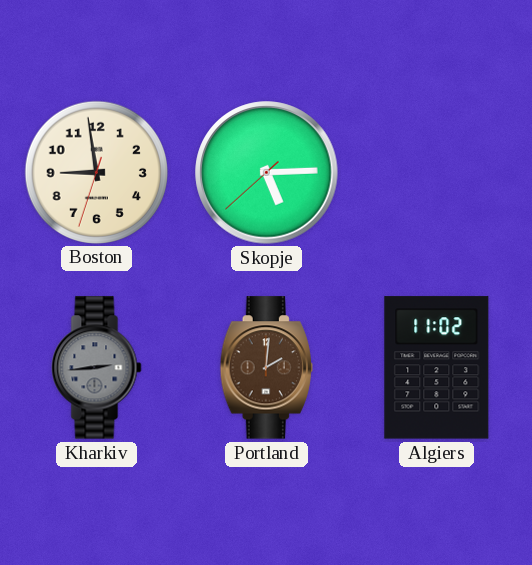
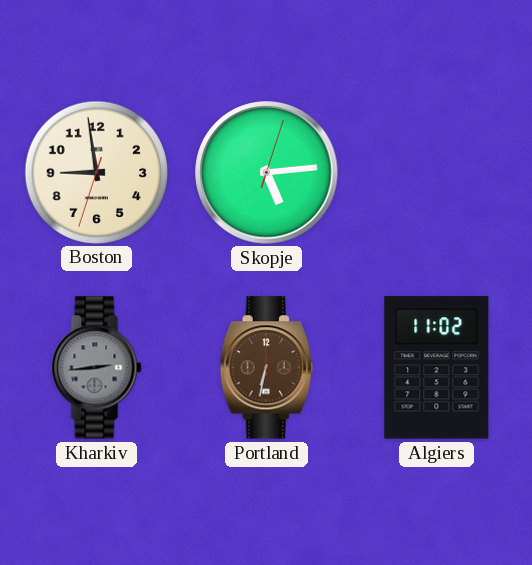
Skopje: 5:14:38 -> 5:14:03 (267, 173)
Portland: 2:01 -> 6:32 (266, 368)
